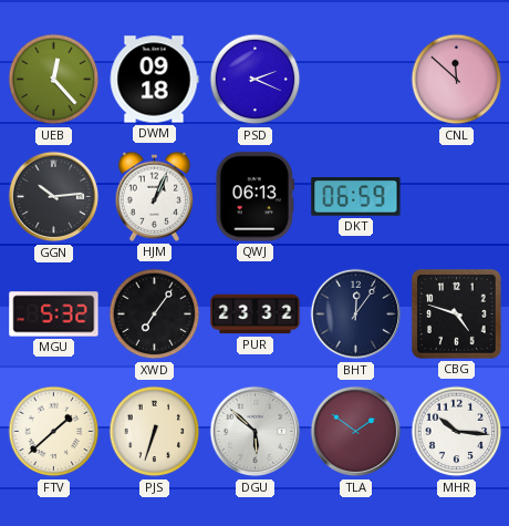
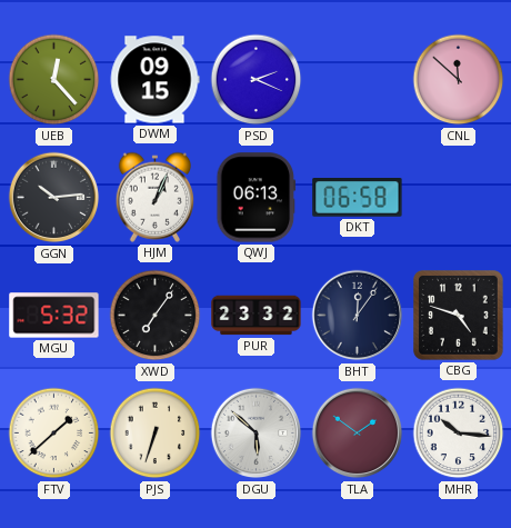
DWM: 09:18 -> 09:15 (154, 80)
DKT: 06:59 -> 06:58 (358, 198)
